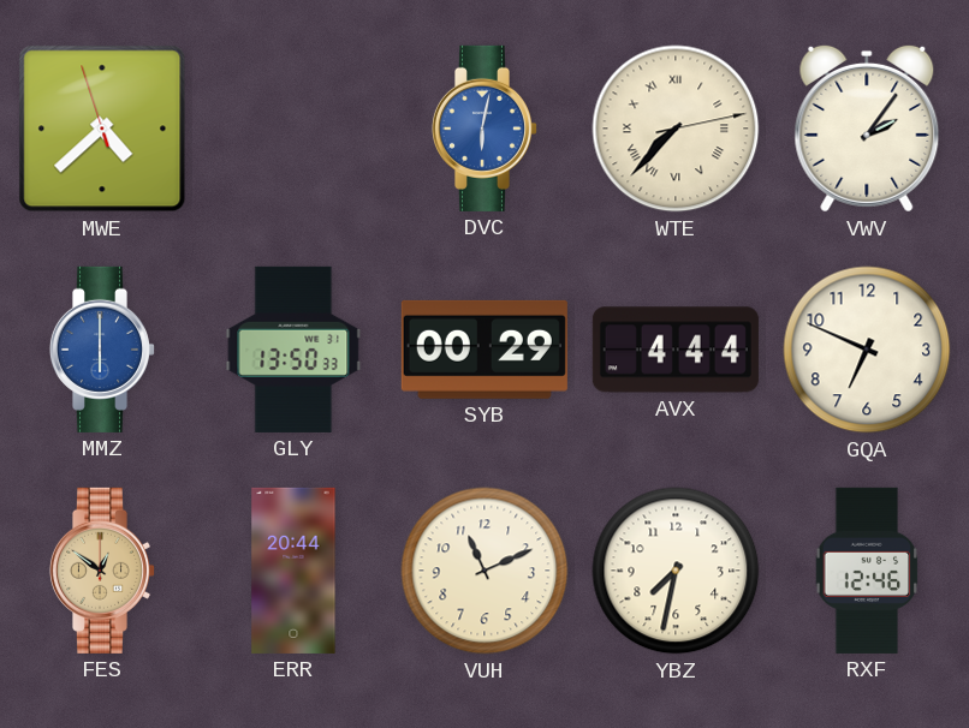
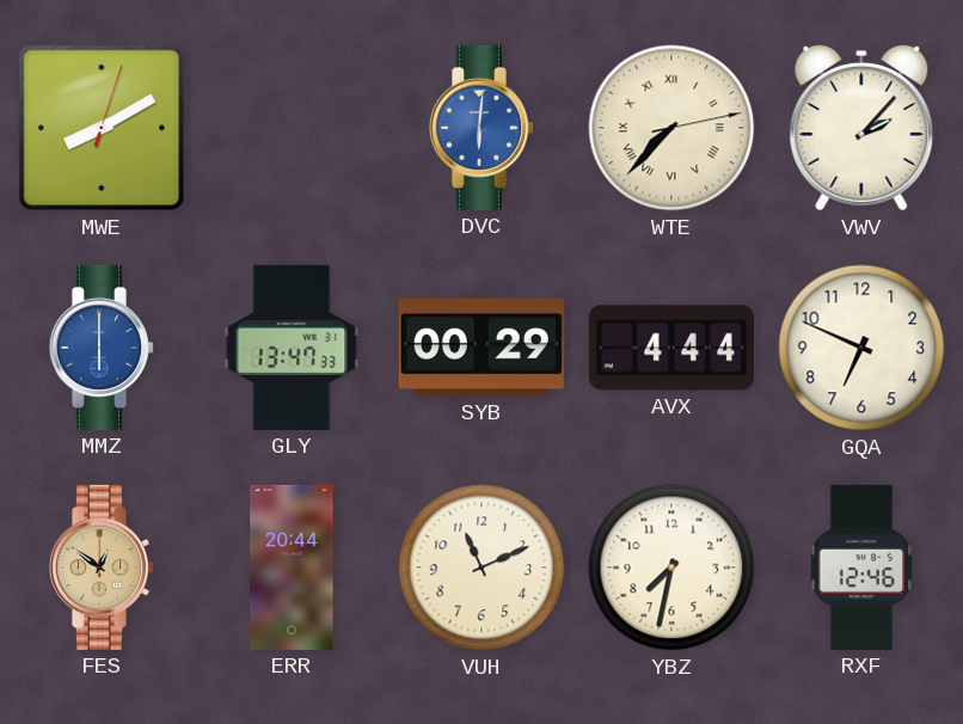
MWE: 4:37 -> 8:10 (102, 128)
DVC: 6:02 -> 6:01 (480, 128)
VWV: 2:06 -> 2:07 (861, 128)
GLY: 13:50 -> 13:47 (292, 348)
